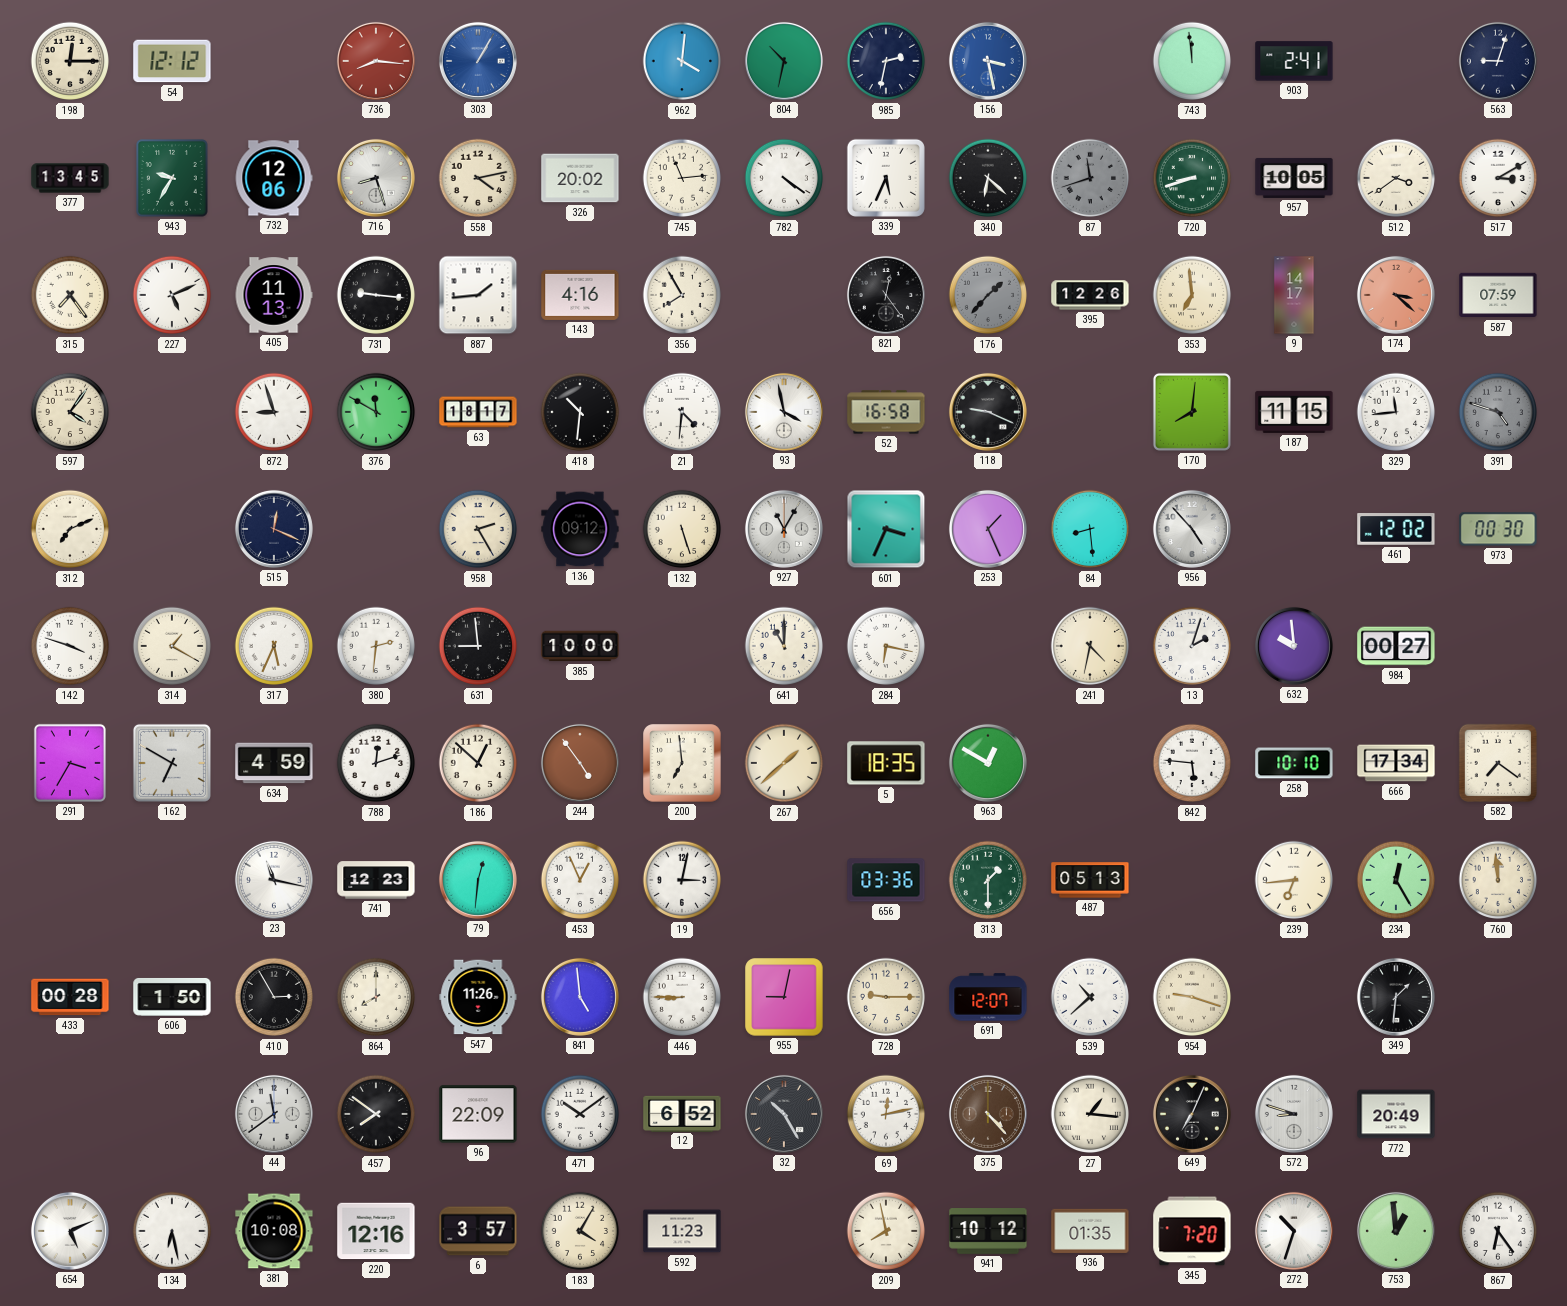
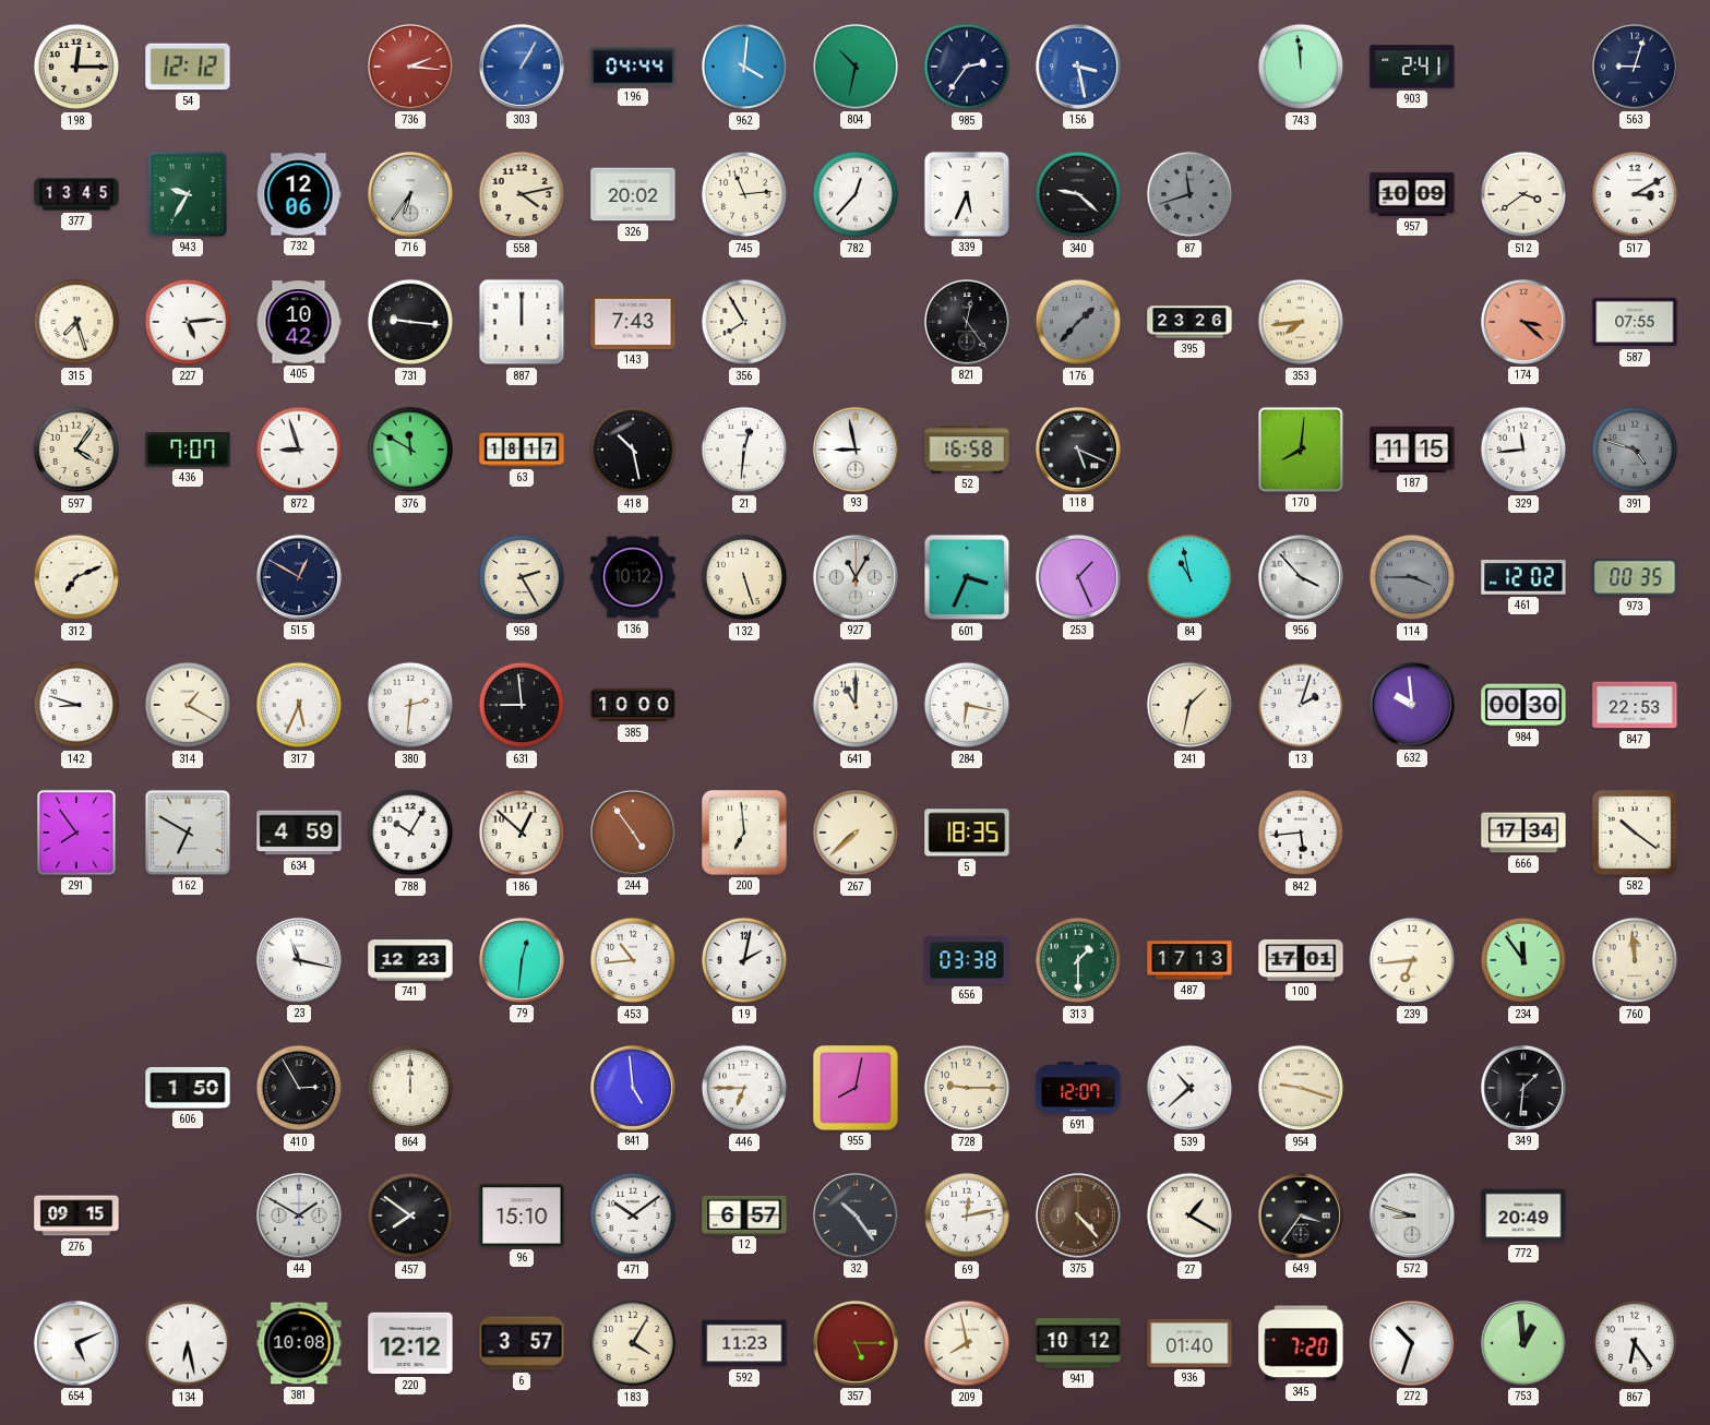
736: 8:16 -> 2:16 (410, 67)
196: none -> 04:44 (633, 67)
985: 2:32 -> 2:36 (967, 67)
716: 8:27 -> 6:36 (410, 194)
782: 4:21 -> 12:37 (856, 194)
340: 6:22 -> 9:22 (1078, 194)
720: 8:42 -> none (1192, 178)
957: 10:05 -> 10:09 (1412, 194)
315: 7:24 -> 7:27 (76, 322)
227: 5:11 -> 5:14 (188, 322)
405: 11:13 -> 10:42 (299, 322)
887: 1:44 -> 12:00 (522, 322)
143: 4:16 -> 7:43 (633, 322)
395: 12:26 -> 23:26 (1189, 322)
353: 6:59 -> 7:44 (1301, 322)
9: 14:17 -> none (1294, 295)
587: 07:59 -> 07:55 (1635, 322)
436: none -> 7:07 (188, 450)
418: 10:31 -> 10:28 (633, 450)
21: 4:31 -> 12:31 (744, 450)
93: 3:58 -> 8:58 (856, 450)
118: 9:19 -> 5:19 (1078, 450)
515: 12:19 -> 12:50 (299, 577)
136: 09:12 -> 10:12 (633, 577)
84: 8:29 -> 10:58 (1189, 577)
956: 4:53 -> 3:53 (1301, 577)
114: none -> 3:45 (1412, 577)
973: 00:30 -> 00:35 (1635, 577)
142: 3:48 -> 8:48 (76, 705)
241: 4:32 -> 1:32 (1189, 705)
984: 00:27 -> 00:30 (1523, 705)
847: none -> 22:53 (1635, 705)
291: 3:35 -> 7:54 (76, 833)
788: 12:12 -> 10:05 (410, 833)
267: 1:38 -> 7:38 (856, 833)
963: 12:50 -> none (988, 763)
842: 5:46 -> 5:44 (1301, 833)
258: 10:10 -> none (1294, 763)
582: 7:21 -> 10:21 (1635, 833)
453: 12:56 -> 10:44 (633, 960)
19: 3:02 -> 2:02 (744, 960)
656: 03:36 -> 03:38 (967, 960)
487: 05:13 -> 17:13 (1189, 960)
100: none -> 17:01 (1301, 960)
234: 12:25 -> 11:54 (1523, 960)
433: 00:28 -> none (70, 997)
864: 8:00 -> 12:00 (410, 1088)
547: 11:26 -> none (478, 997)
446: 8:45 -> 6:45 (744, 1088)
955: 9:02 -> 8:02 (856, 1088)
276: none -> 09:15 (76, 1216)
44: 11:39 -> 1:50 (299, 1216)
96: 22:09 -> 15:10 (522, 1216)
12: 6:52 -> 6:57 (744, 1214)
32: 10:25 -> 10:24 (856, 1216)
27: 1:16 -> 1:20 (1189, 1216)
649: 7:04 -> 3:36 (1301, 1216)
220: 12:16 -> 12:12 (410, 1343)
357: none -> 5:15 (856, 1343)
936: 01:35 -> 01:40 (1189, 1343)
